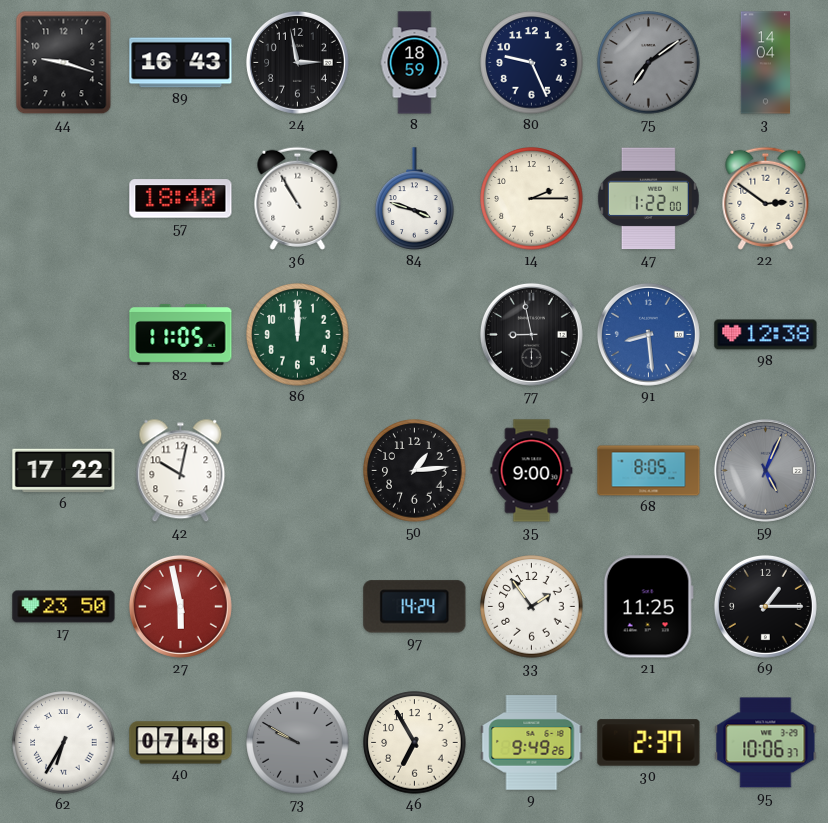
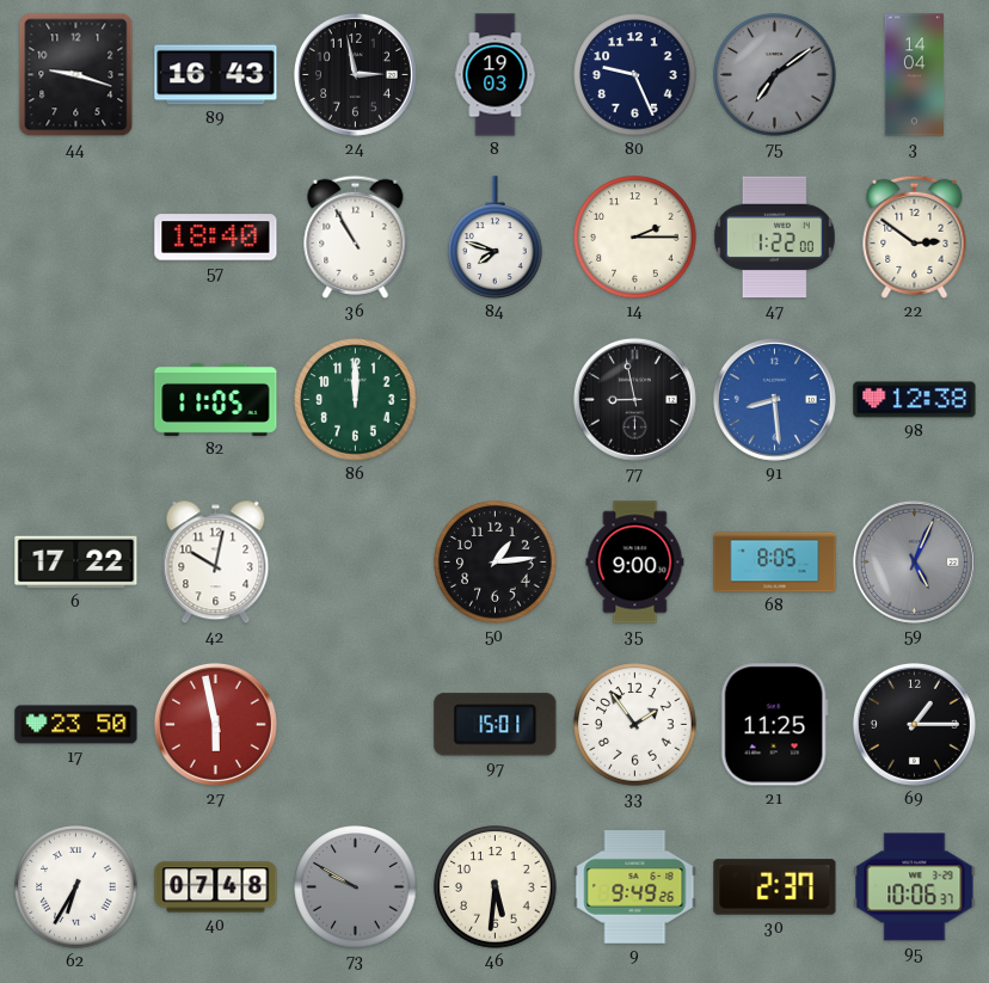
8: 18:59 -> 19:03 (496, 75)
84: 3:48 -> 7:48 (496, 238)
97: 14:24 -> 15:01 (496, 725)
46: 6:55 -> 5:31 (496, 887)
